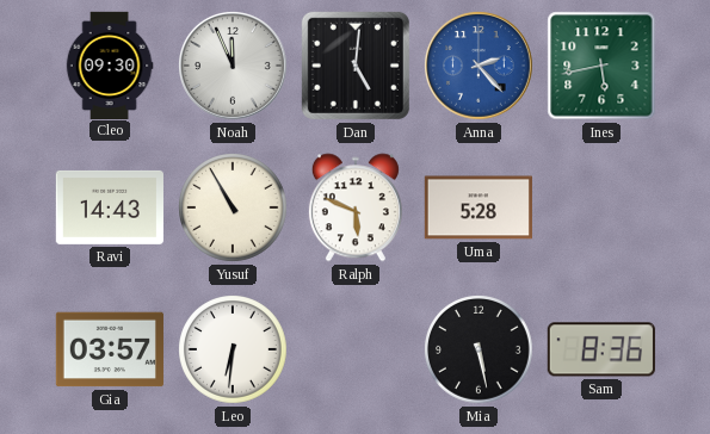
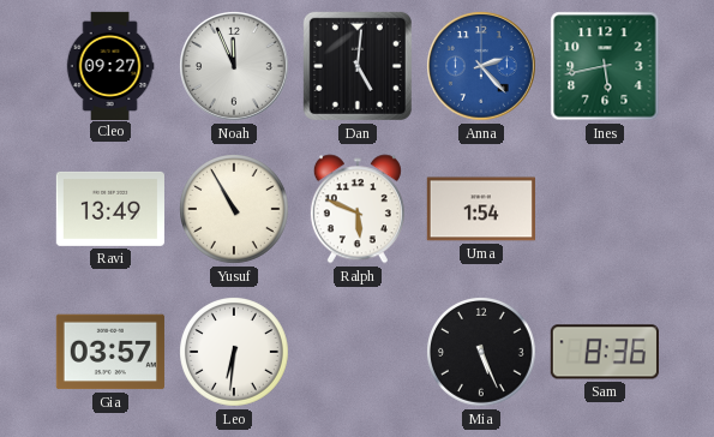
Cleo: 09:30 -> 09:27 (110, 65)
Ravi: 14:43 -> 13:49 (109, 209)
Uma: 5:28 -> 1:54 (481, 209)
Mia: 5:28 -> 5:26 (482, 353)
